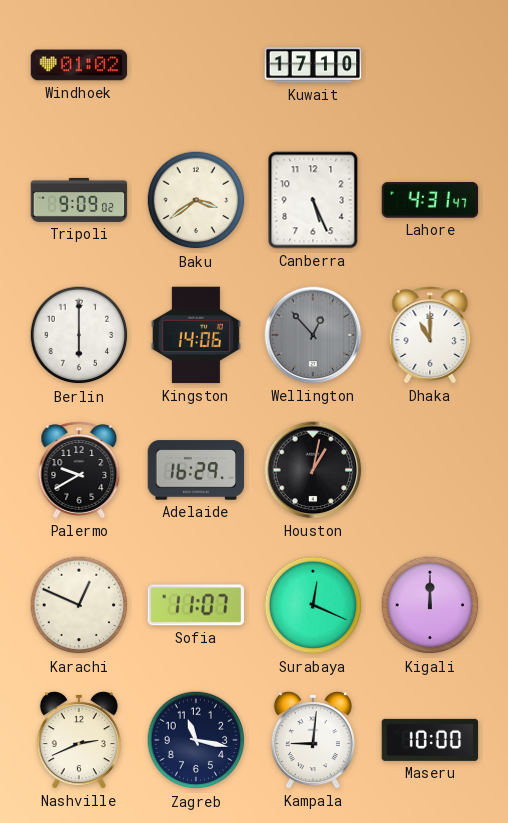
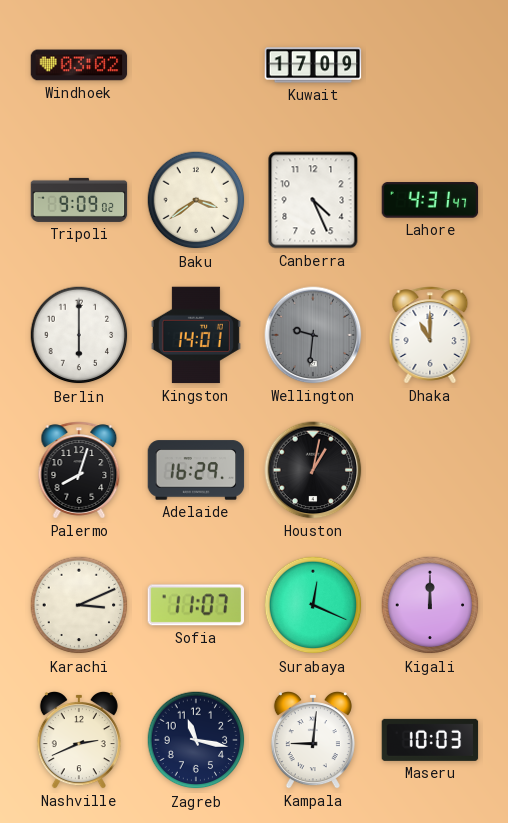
Windhoek: 01:02 -> 03:02 (79, 65)
Kuwait: 17:10 -> 17:09 (313, 65)
Canberra: 5:26 -> 4:26 (313, 200)
Kingston: 14:06 -> 14:01 (196, 335)
Wellington: 12:53 -> 9:31 (313, 335)
Palermo: 9:40 -> 8:03 (79, 470)
Karachi: 12:49 -> 3:11 (79, 605)
Maseru: 10:00 -> 10:03 (430, 740)
